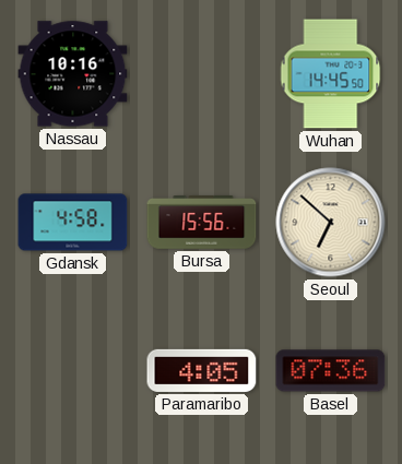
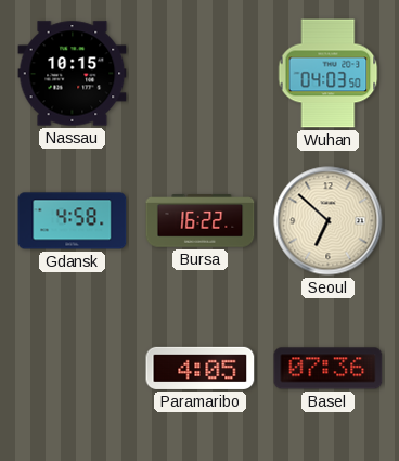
Nassau: 10:16 -> 10:15 (73, 74)
Wuhan: 14:45 -> 04:03 (329, 74)
Bursa: 15:56 -> 16:22 (201, 221)
